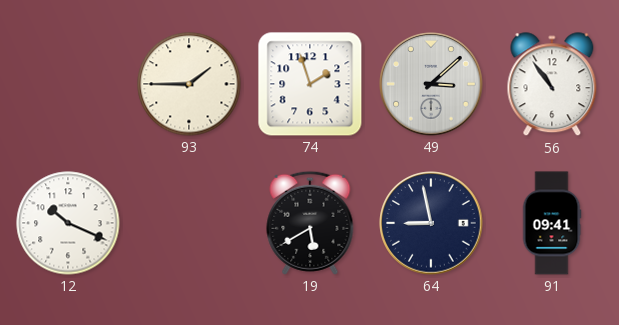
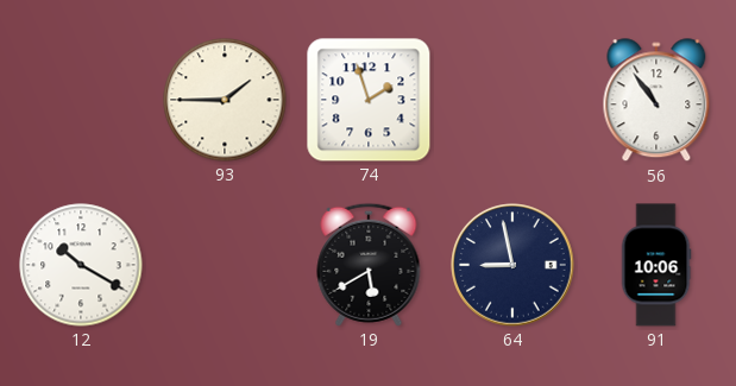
49: 3:08 -> none (431, 84)
12: 10:19 -> 10:20 (81, 265)
91: 09:41 -> 10:06 (656, 265)
